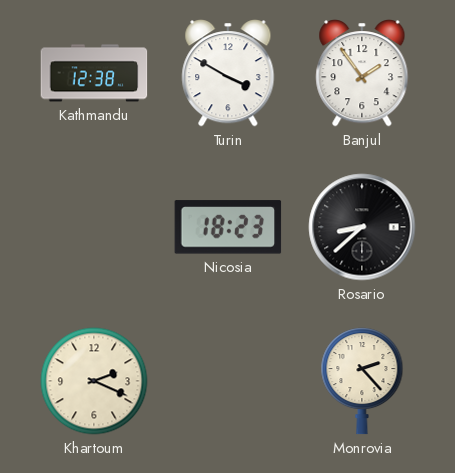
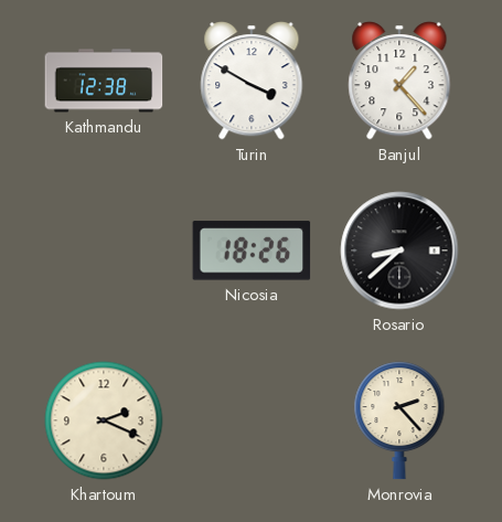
Banjul: 1:54 -> 1:23 (399, 81)
Nicosia: 18:23 -> 18:26 (252, 251)
